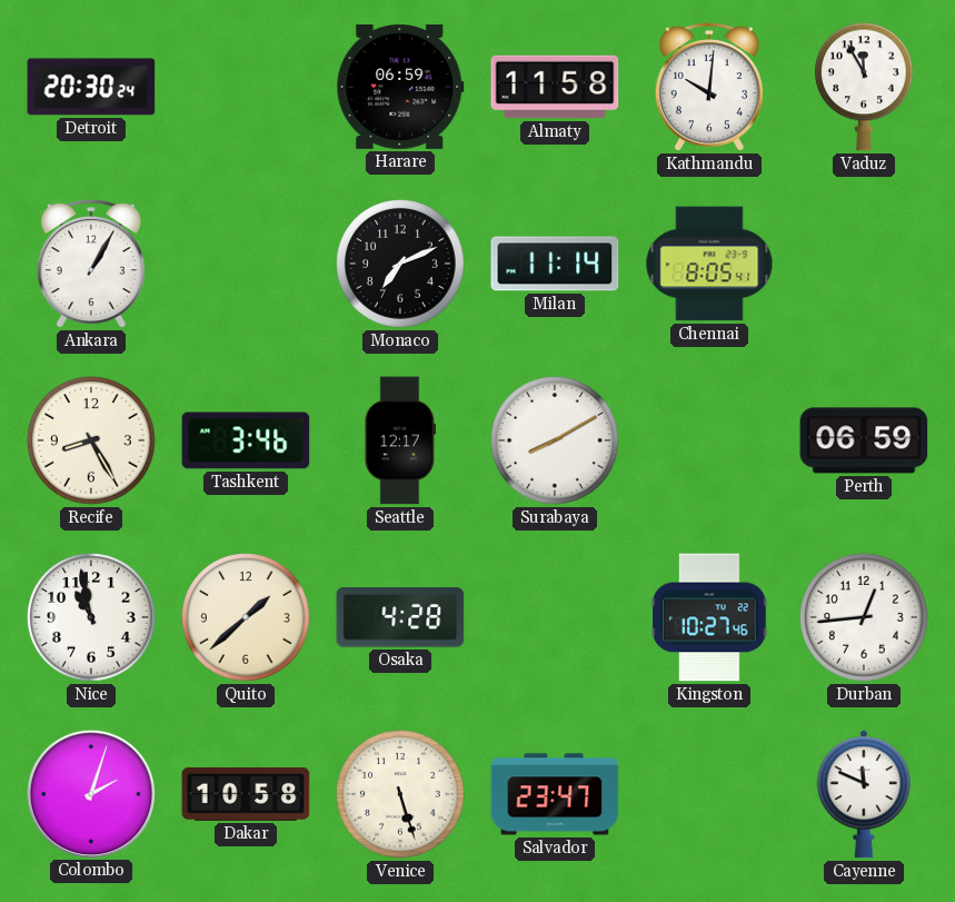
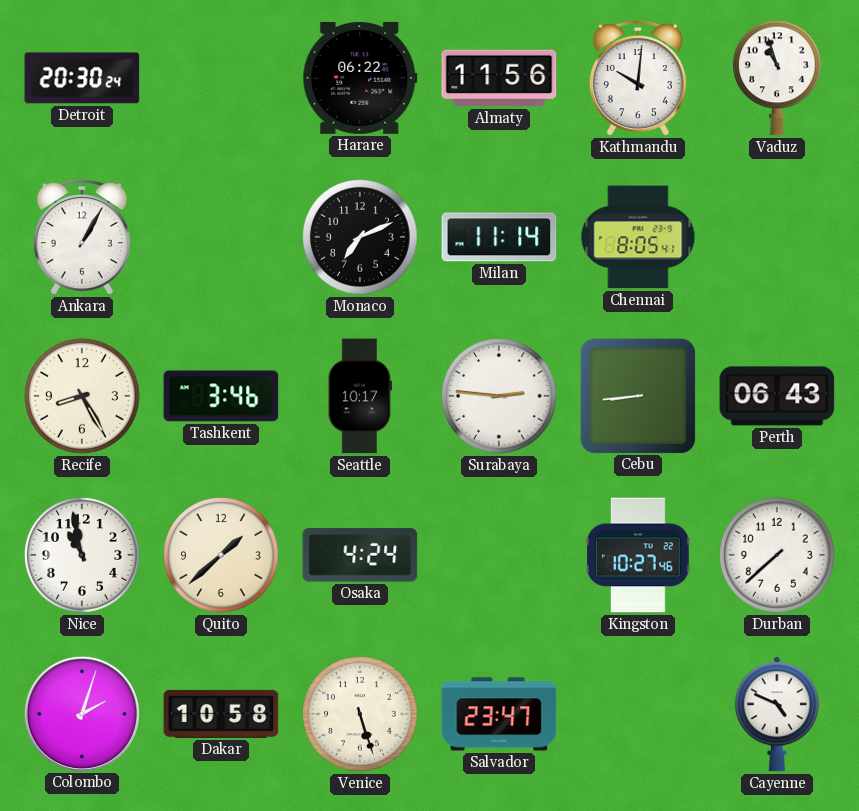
Harare: 06:59 -> 06:22 (360, 78)
Almaty: 11:58 -> 11:56 (499, 78)
Vaduz: 11:55 -> 10:57 (778, 78)
Seattle: 12:17 -> 10:17 (360, 396)
Surabaya: 8:10 -> 2:46 (499, 396)
Cebu: none -> 8:44 (637, 395)
Perth: 06:59 -> 06:43 (777, 396)
Osaka: 4:28 -> 4:24 (360, 555)
Durban: 12:44 -> 7:38 (777, 555)
Cayenne: 11:49 -> 4:49 (777, 714)
